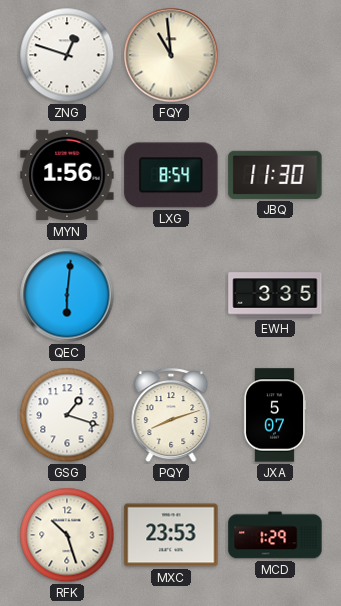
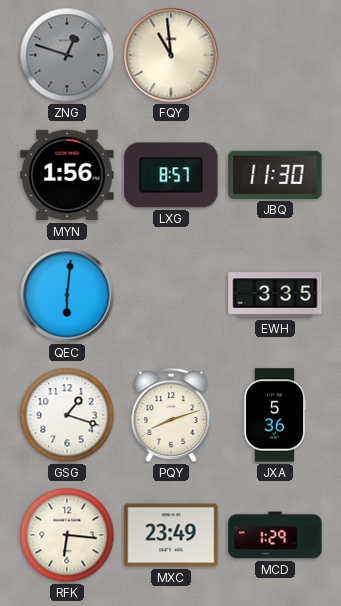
ZNG dial: white -> grey (67, 55)
LXG: 8:54 -> 8:57 (171, 175)
JXA: 5:07 -> 5:36 (275, 415)
RFK: 10:27 -> 6:16 (67, 535)
MXC: 23:53 -> 23:49 (171, 535)
